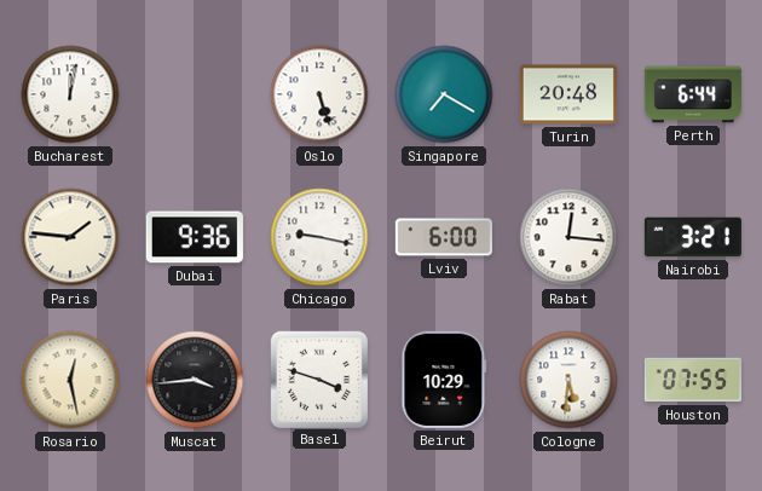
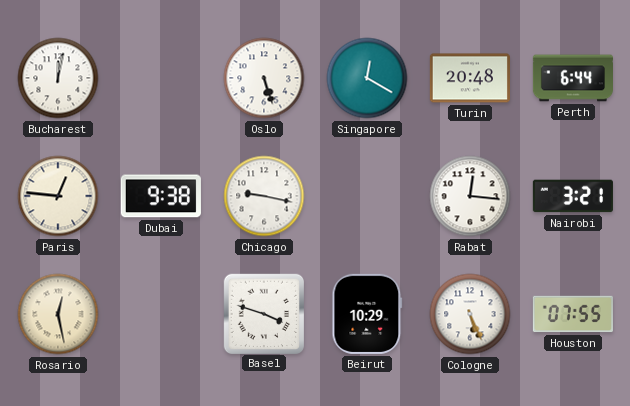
Singapore: 7:20 -> 12:20 (367, 78)
Paris: 1:46 -> 12:46 (58, 196)
Dubai: 9:36 -> 9:38 (161, 196)
Lviv: 6:00 -> none (444, 237)
Muscat: 3:44 -> none (195, 380)
Cologne: 5:31 -> 5:26 (470, 314)
